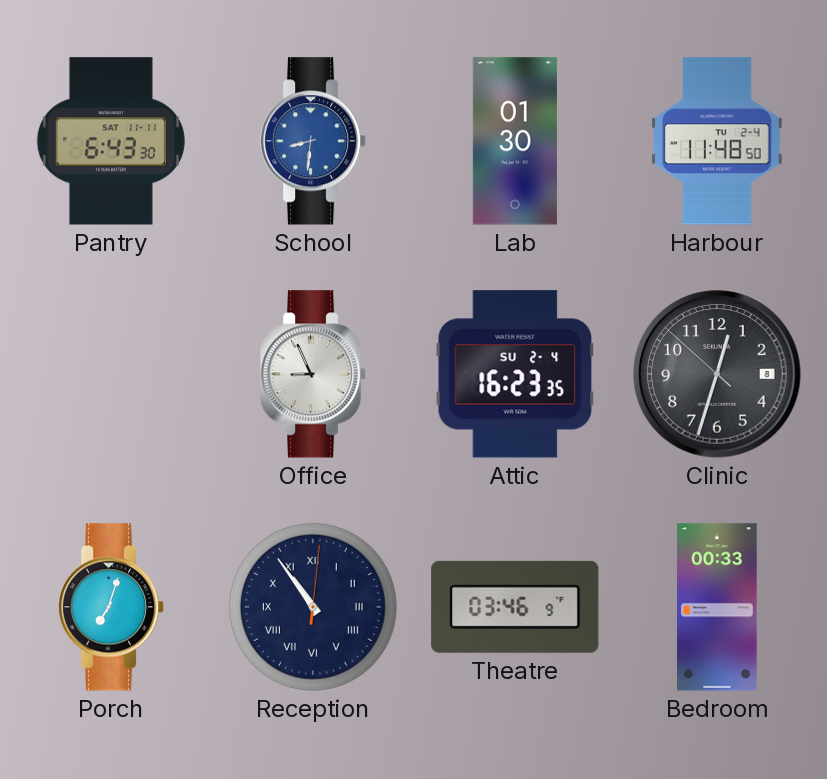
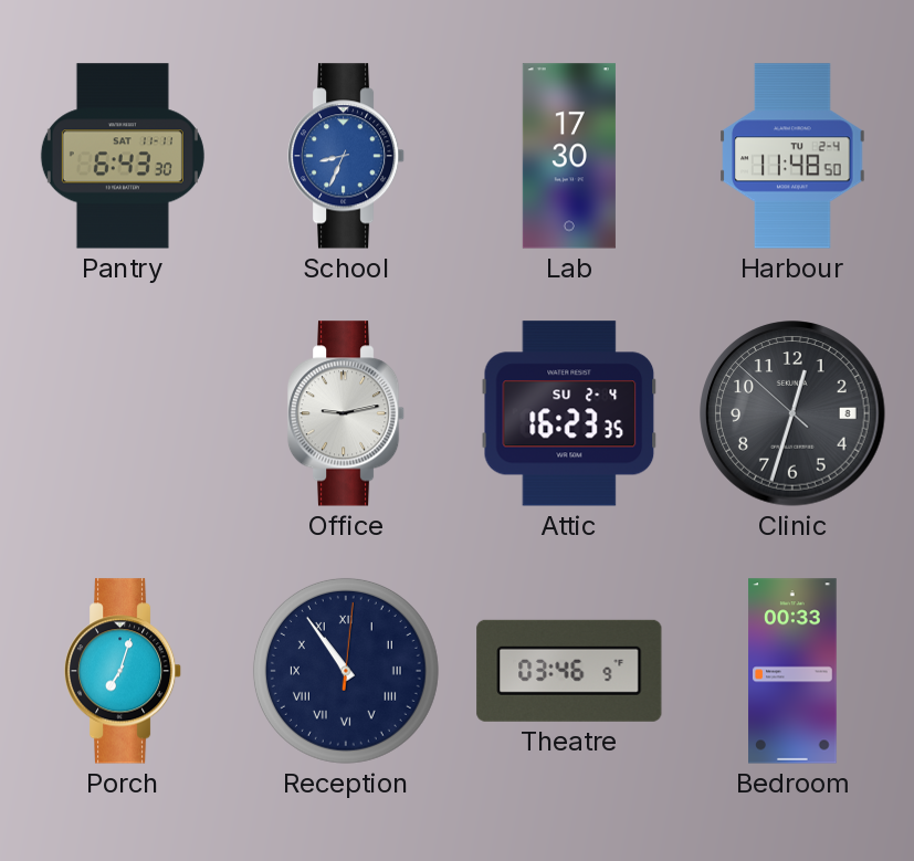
School: 8:31 -> 8:34 (346, 156)
Lab: 01:30 -> 17:30 (569, 156)
Office: 8:56 -> 9:13 (346, 413)
